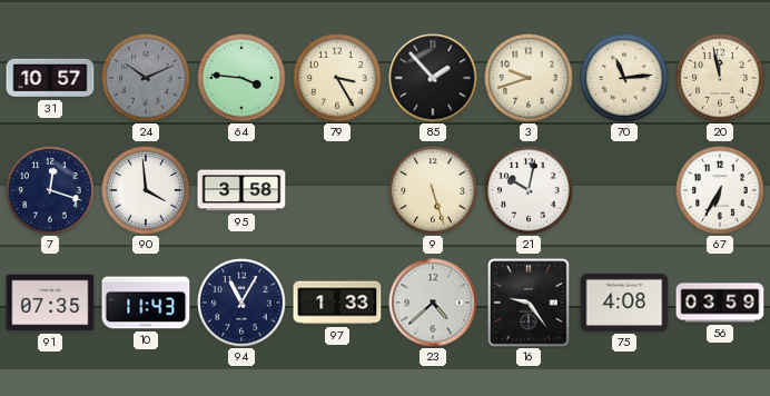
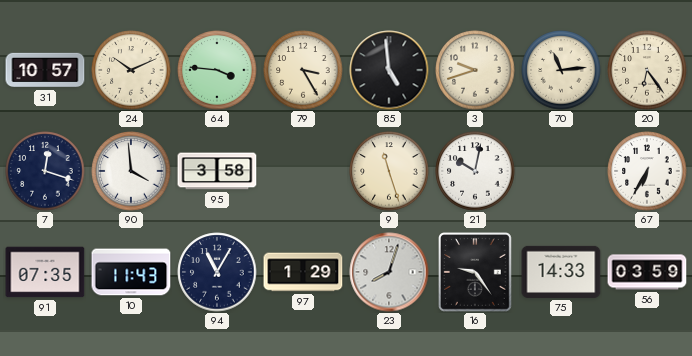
24 dial: grey -> cream (131, 70)
85: 1:53 -> 4:59 (389, 70)
20: 11:58 -> 6:24 (647, 70)
9: 5:27 -> 11:27 (389, 171)
97: 1:33 -> 1:29 (303, 272)
23: 4:38 -> 8:03 (389, 272)
75: 4:08 -> 14:33 (561, 272)
